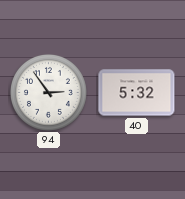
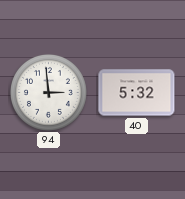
94: 2:54 -> 2:59 (48, 92)
